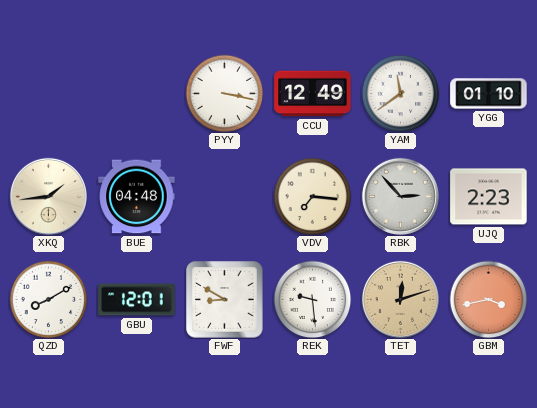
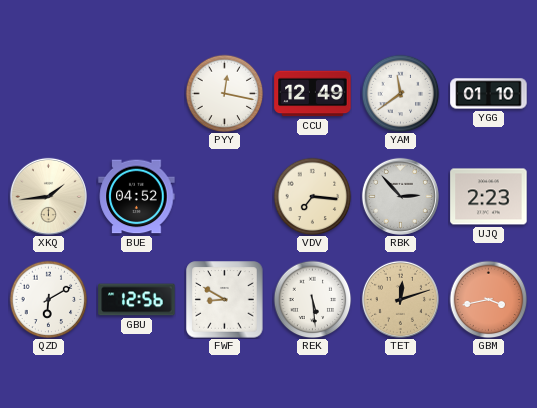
PYY: 3:17 -> 12:17 (224, 93)
BUE: 04:48 -> 04:52 (137, 197)
QZD: 8:10 -> 6:10 (48, 299)
GBU: 12:01 -> 12:56 (137, 300)
REK: 9:29 -> 5:29 (312, 299)
